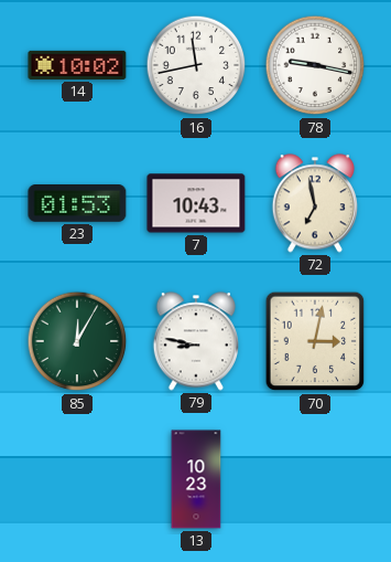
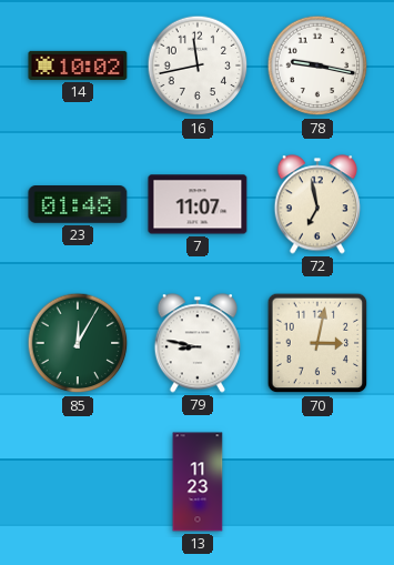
23: 01:53 -> 01:48 (78, 205)
7: 10:43 -> 11:07 (198, 204)
13: 10:23 -> 11:23 (198, 482)
